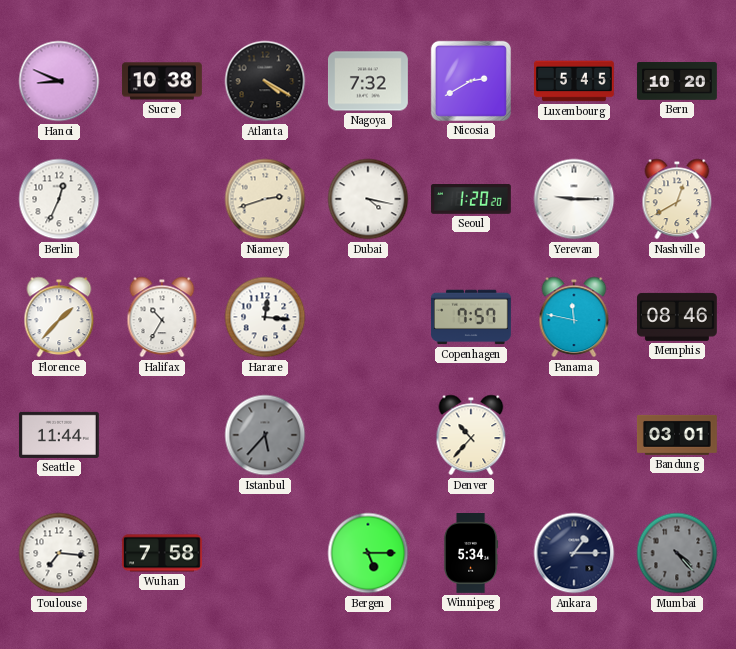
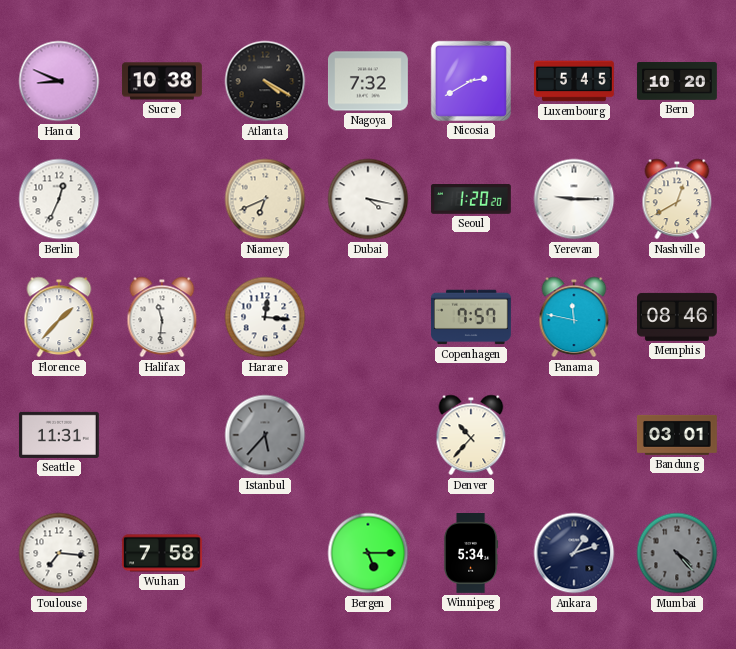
Niamey: 2:42 -> 6:41 (265, 199)
Halifax: 10:35 -> 11:31 (162, 317)
Seattle: 11:44 -> 11:31 (59, 435)
Ankara: 1:15 -> 1:12 (574, 553)
